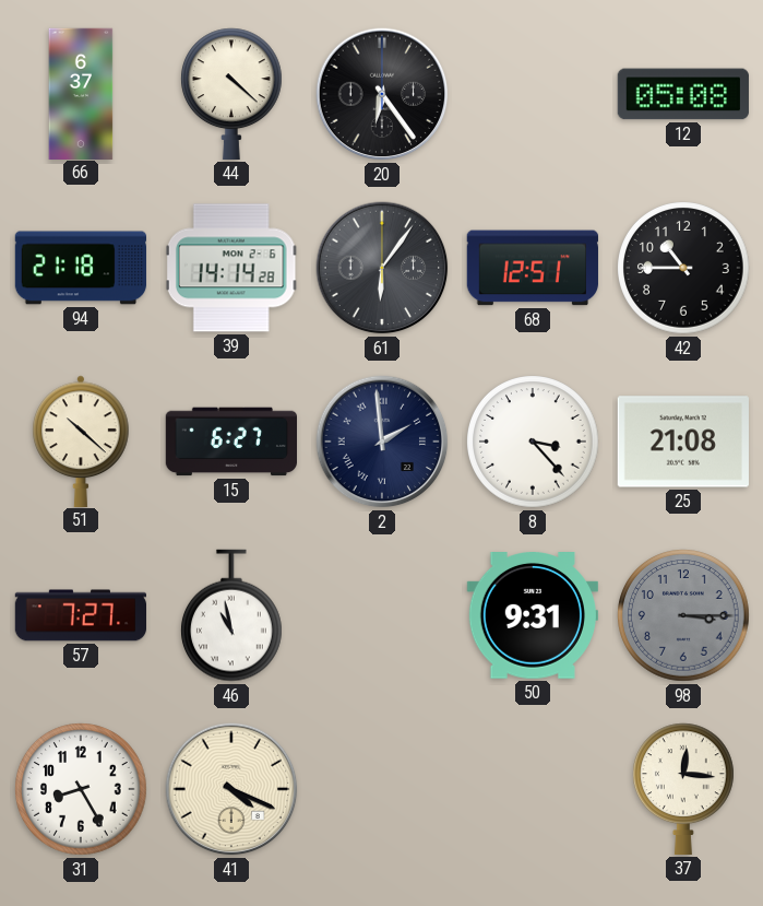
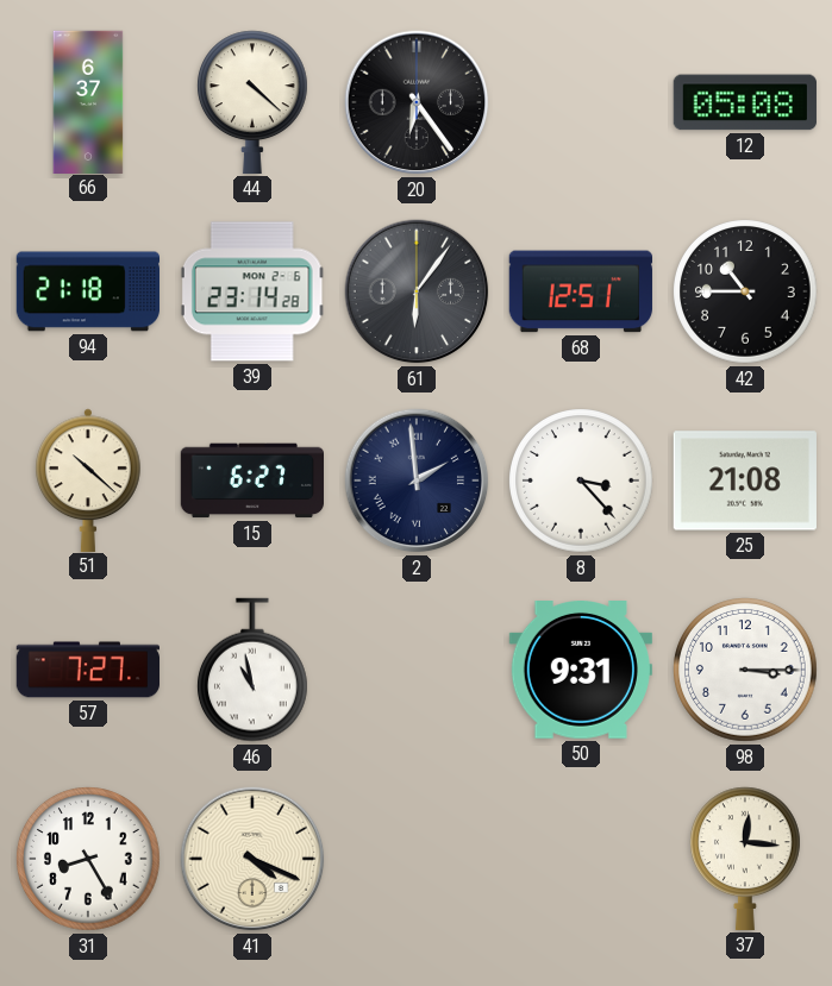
39: 14:14 -> 23:14 (252, 291)
98 dial: grey -> white (745, 670)
